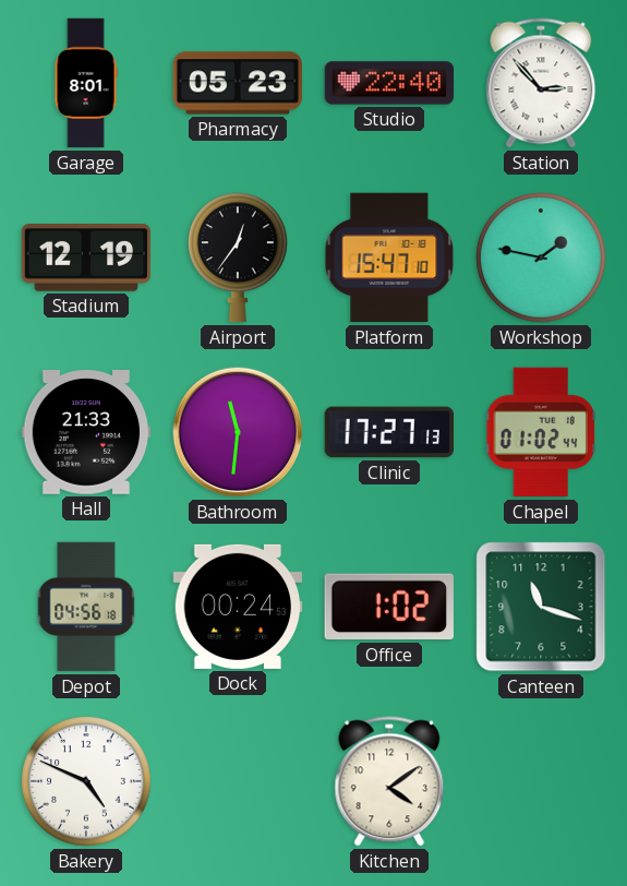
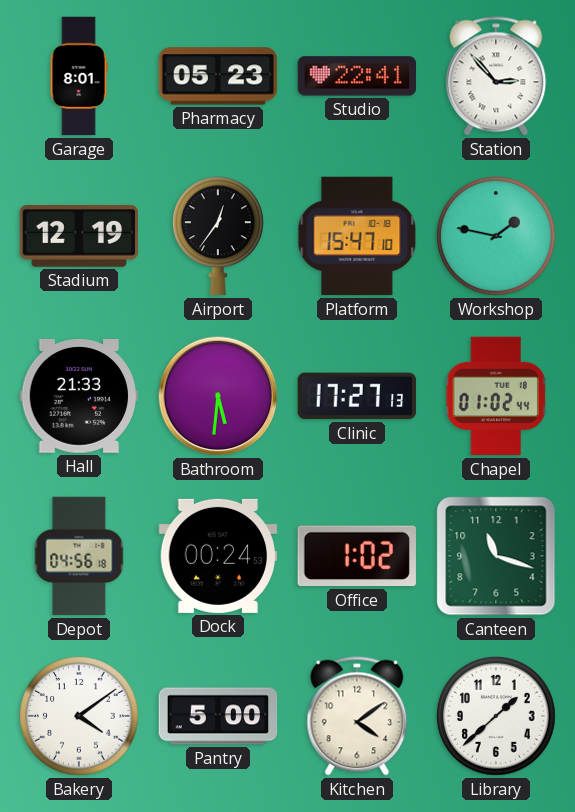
Studio: 22:40 -> 22:41 (357, 76)
Bathroom: 11:31 -> 5:31 (218, 396)
Bakery: 4:49 -> 4:09 (79, 716)
Pantry: none -> 5:00 (218, 716)
Library: none -> 1:38 (496, 716)
